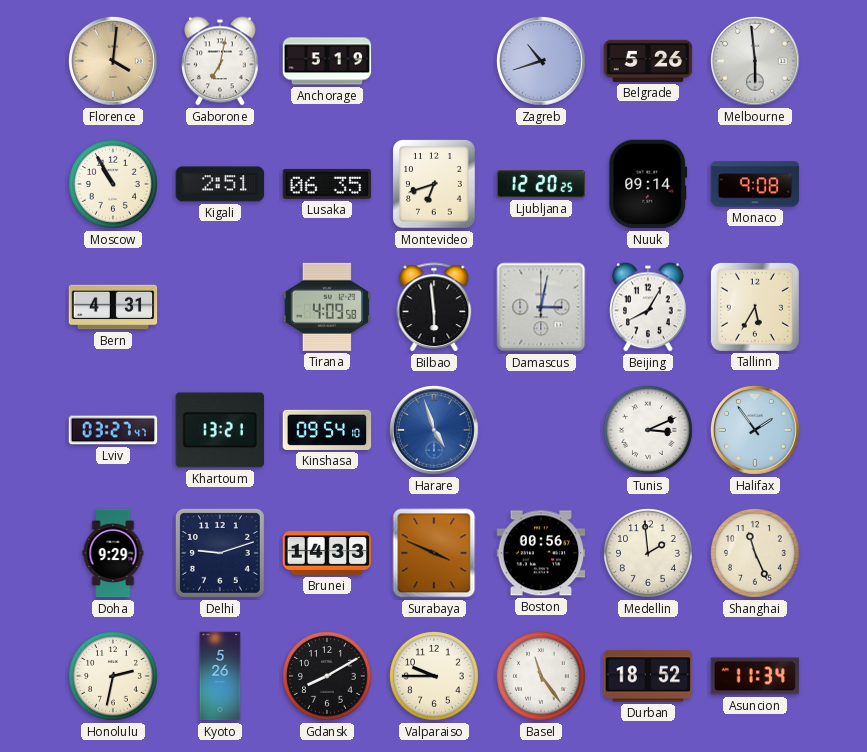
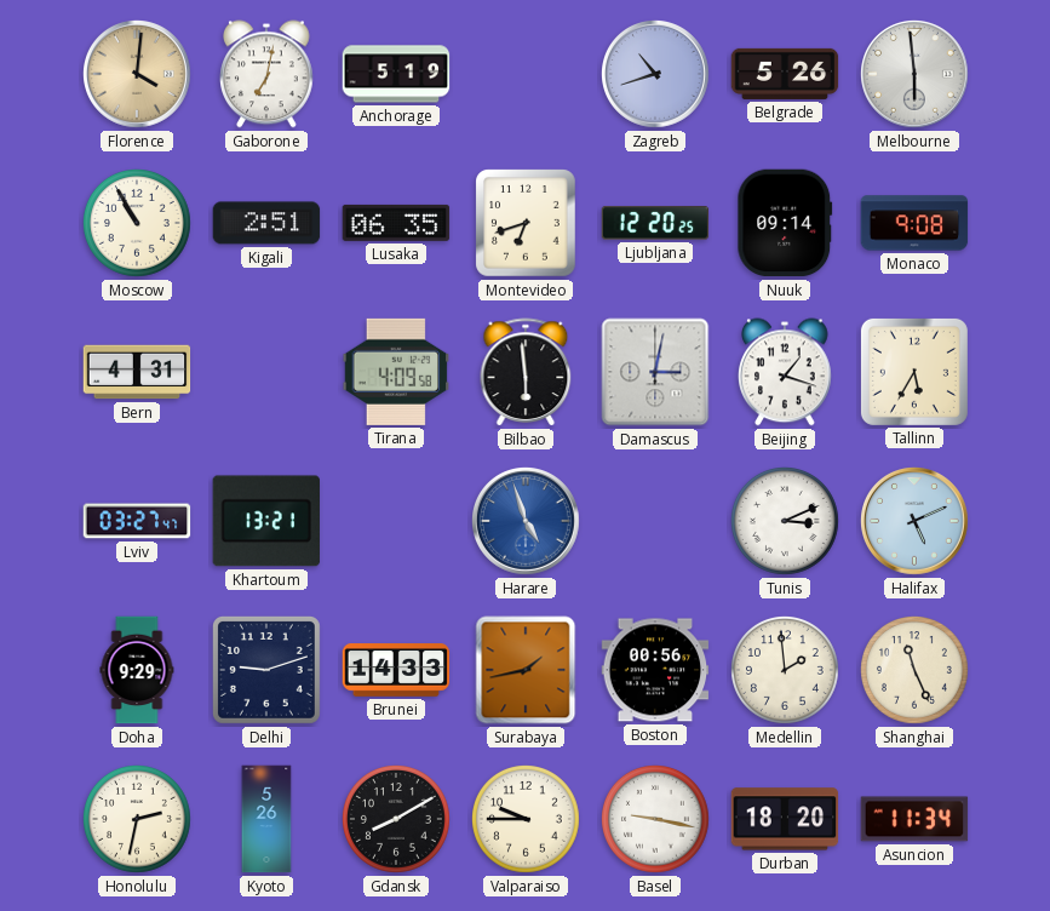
Beijing: 8:05 -> 1:18 (786, 372)
Kinshasa: 09:54 -> none (327, 430)
Halifax: 1:54 -> 5:11 (916, 522)
Surabaya: 3:49 -> 1:43 (526, 670)
Basel: 11:24 -> 9:17 (656, 820)
Durban: 18:52 -> 18:20 (785, 819)
